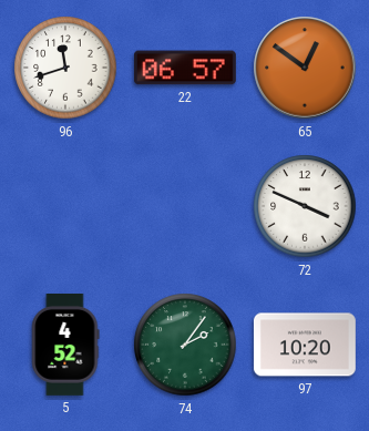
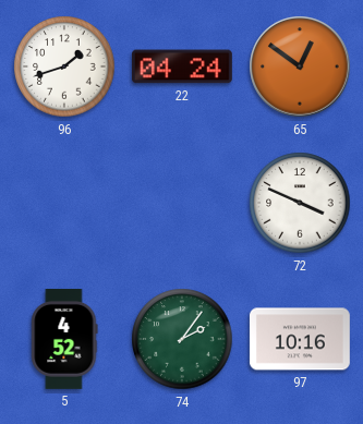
96: 11:42 -> 1:42 (64, 66)
22: 06:57 -> 04:24 (182, 66)
97: 10:20 -> 10:16 (300, 339)
